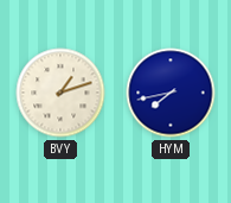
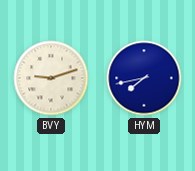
BVY: 1:12 -> 9:12 (51, 78)
